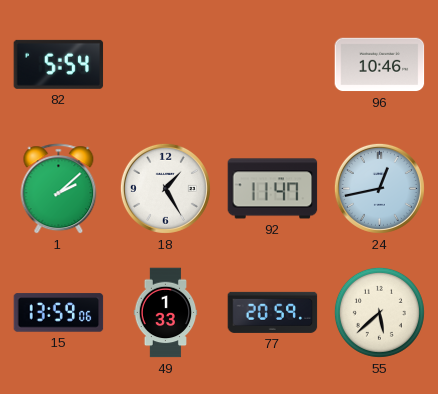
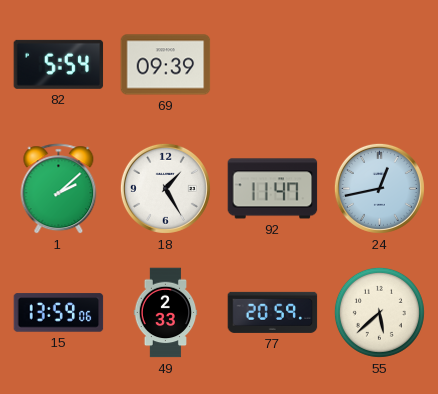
69: none -> 09:39 (166, 65)
96: 10:46 -> none (380, 65)
49: 1:33 -> 2:33 (166, 313)
